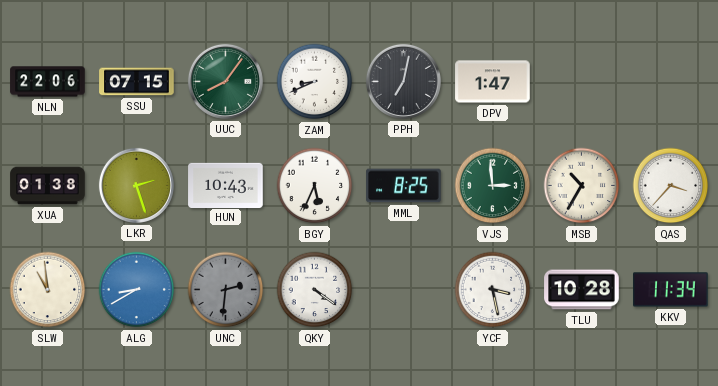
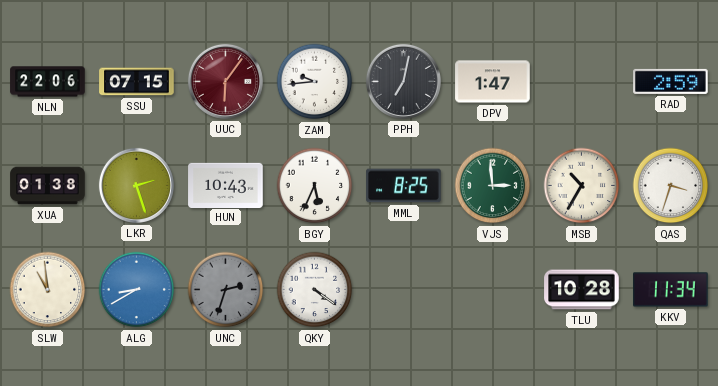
UUC: 8:06 -> 6:06 (225, 81)
UUC dial: green -> burgundy (225, 81)
ZAM: 8:41 -> 9:44 (315, 82)
RAD: none -> 2:59 (671, 81)
QAS: 3:37 -> 3:33 (671, 186)
UNC: 2:31 -> 2:33 (226, 290)
YCF: 3:28 -> none (493, 290)
